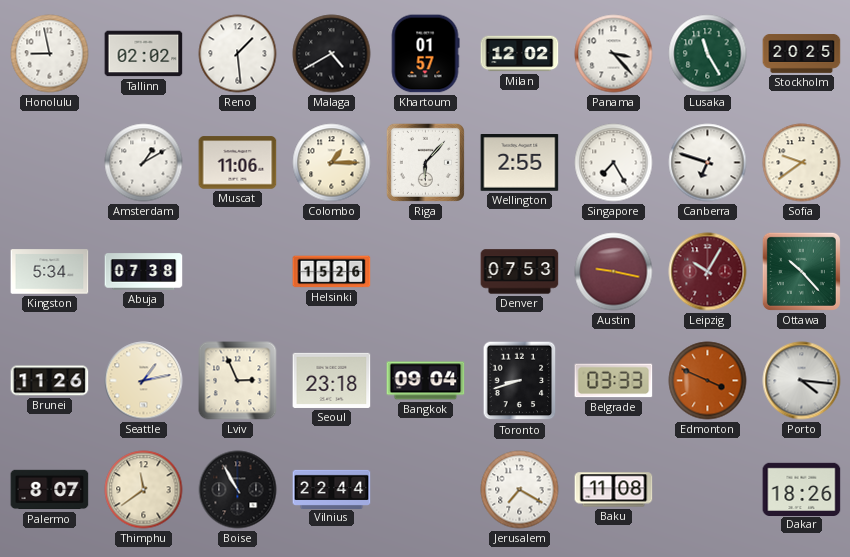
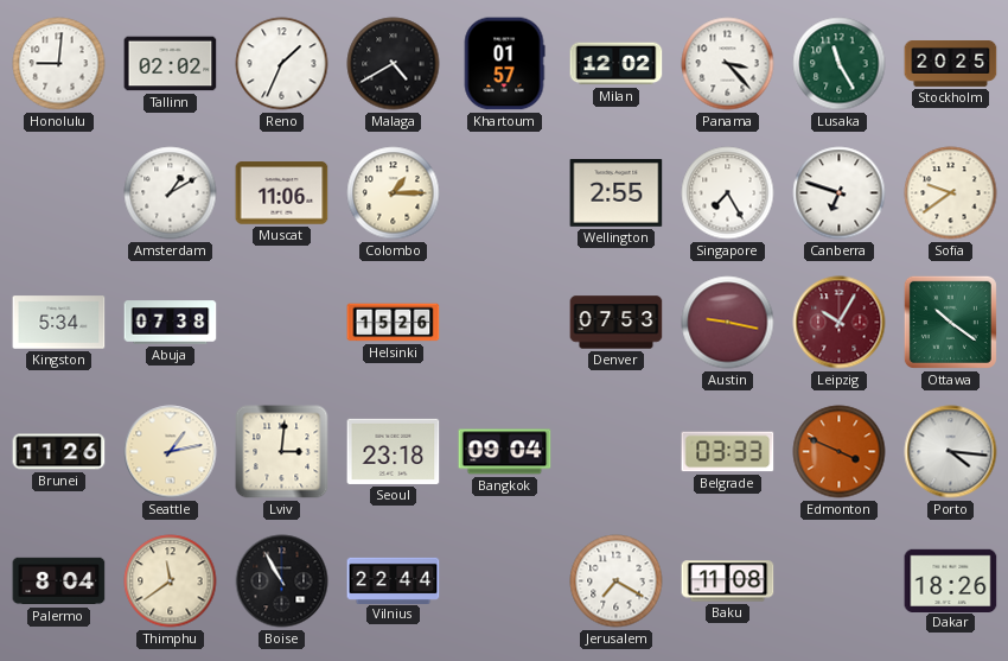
Honolulu: 8:58 -> 9:01 (59, 64)
Reno: 1:29 -> 1:34 (282, 64)
Riga: 6:07 -> none (425, 162)
Ottawa: 10:23 -> 10:21 (950, 322)
Lviv: 2:56 -> 3:01 (282, 452)
Toronto: 8:42 -> none (520, 381)
Palermo: 8:07 -> 8:04 (59, 581)
